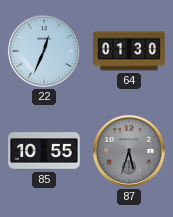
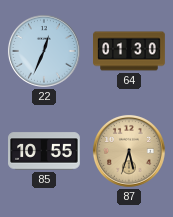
87 dial: grey -> champagne (129, 151)
